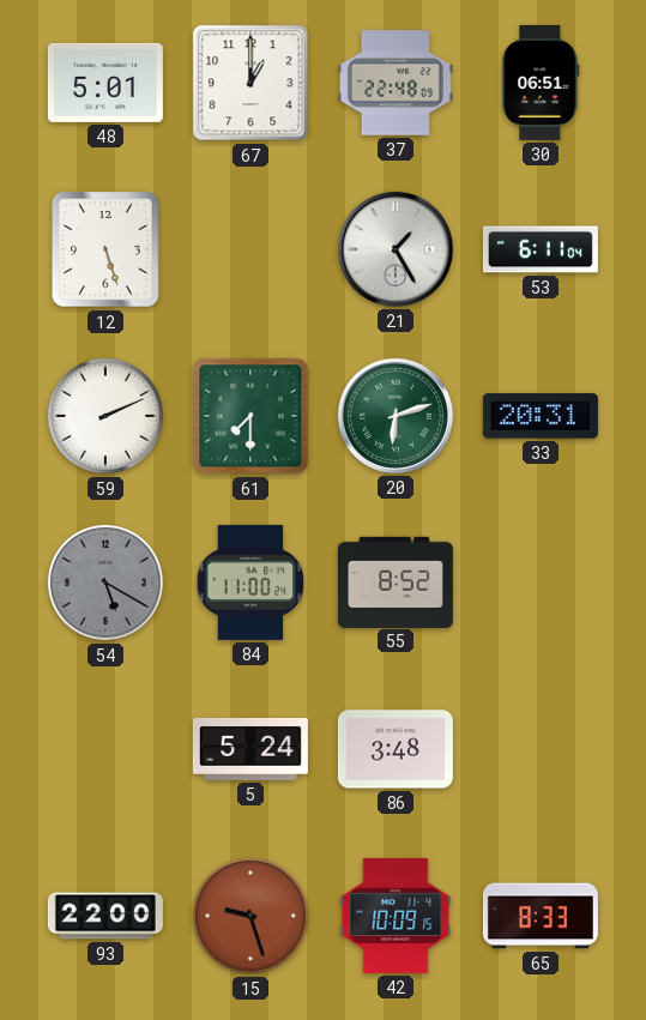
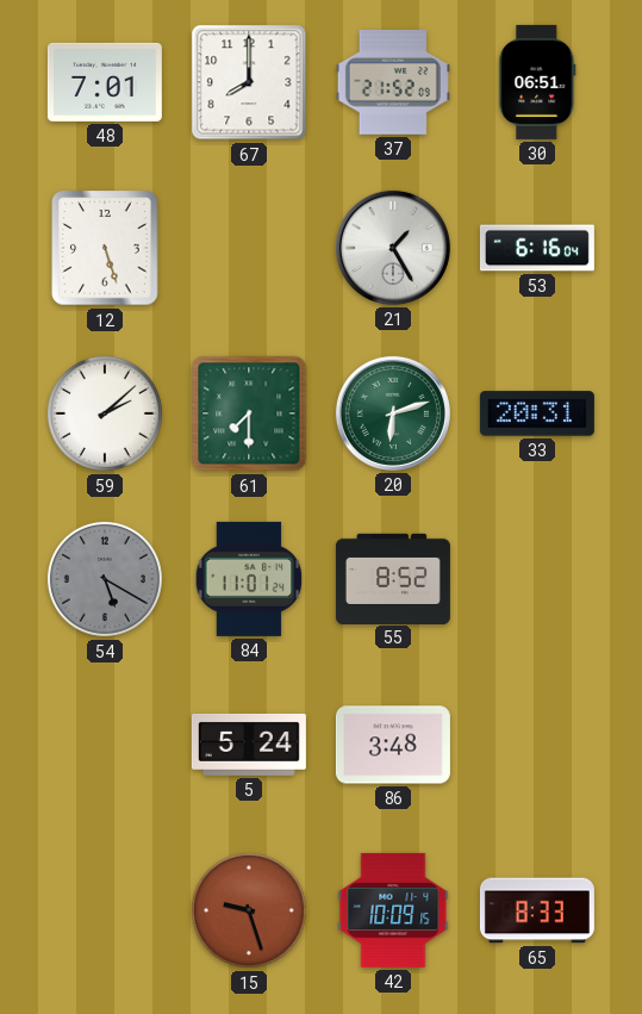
48: 5:01 -> 7:01 (105, 82)
67: 1:00 -> 8:00 (249, 82)
37: 22:48 -> 21:52 (393, 82)
53: 6:11 -> 6:16 (537, 248)
59: 2:11 -> 2:08 (105, 413)
84: 11:00 -> 11:01 (249, 579)
93: 22:00 -> none (105, 916)
